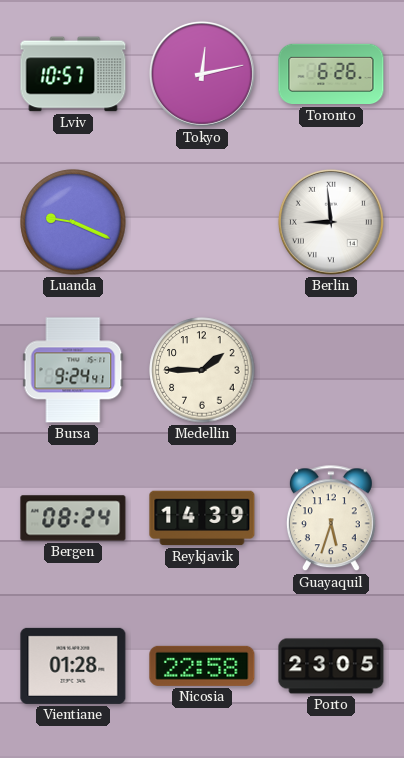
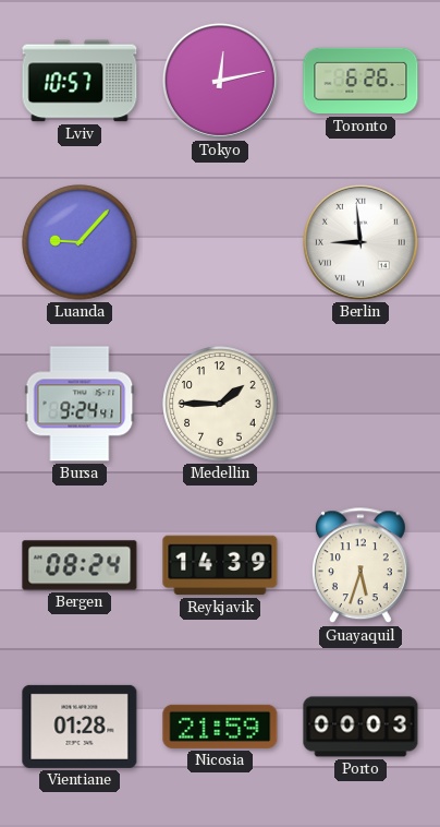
Luanda: 9:19 -> 9:07 (80, 242)
Nicosia: 22:58 -> 21:59 (220, 727)
Porto: 23:05 -> 00:03 (360, 727)
